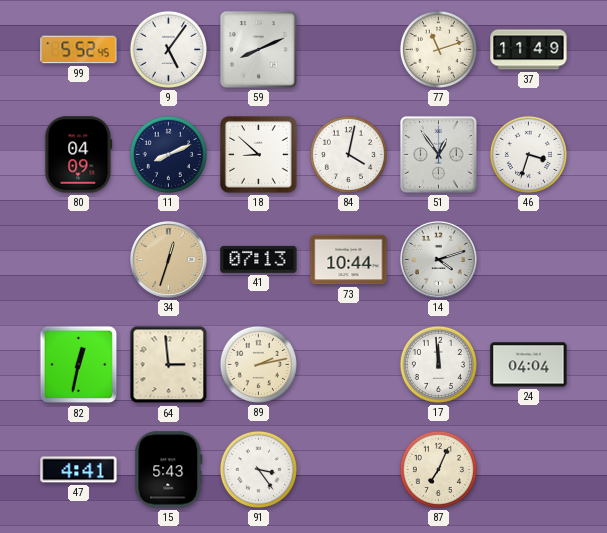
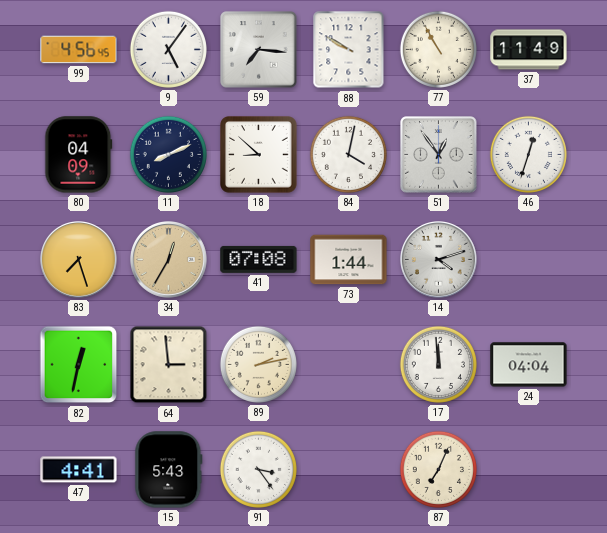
99: 5:52 -> 4:56 (79, 50)
59: 8:11 -> 7:16 (259, 50)
88: none -> 9:50 (349, 50)
77: 11:12 -> 10:55 (438, 49)
46: 3:33 -> 12:33 (528, 154)
83: none -> 7:27 (79, 260)
34: 12:33 -> 12:35 (169, 260)
41: 07:13 -> 07:08 (259, 259)
73: 10:44 -> 1:44 (349, 260)
